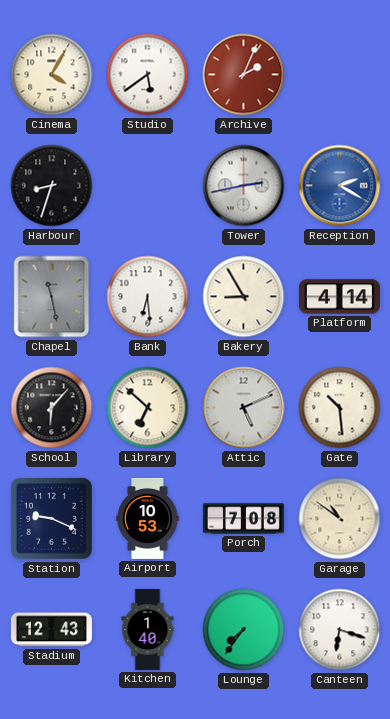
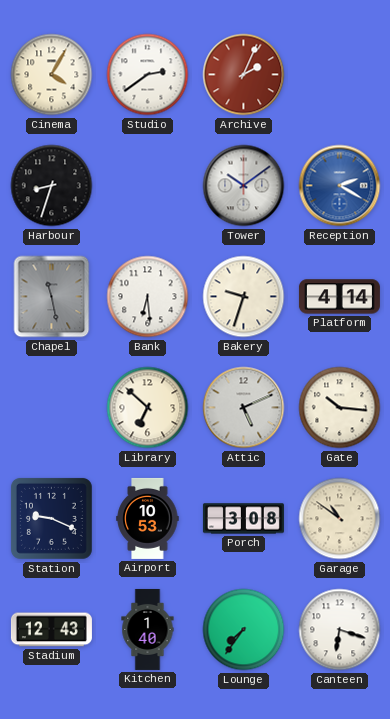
Studio: 5:39 -> 2:39 (148, 75)
Tower: 2:43 -> 10:09 (244, 186)
Bakery: 8:55 -> 9:33 (244, 297)
School: 6:07 -> none (52, 408)
Gate: 10:29 -> 10:16 (340, 408)
Porch: 7:08 -> 3:08 (243, 519)
